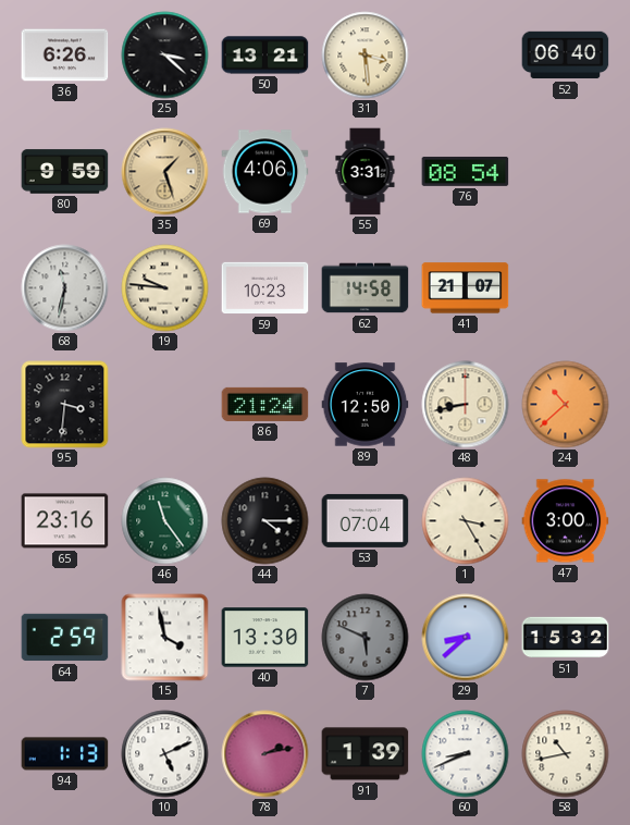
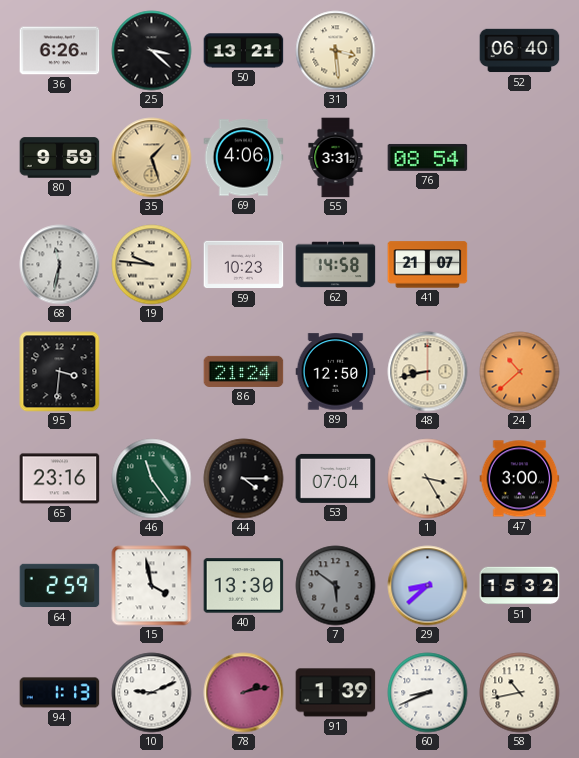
7: 5:49 -> 5:51 (336, 586)
10: 5:11 -> 9:11 (152, 693)
